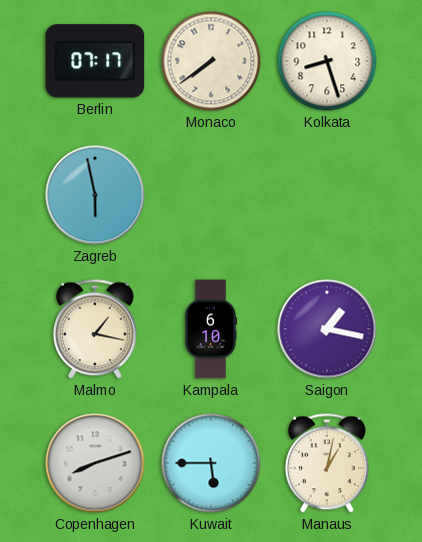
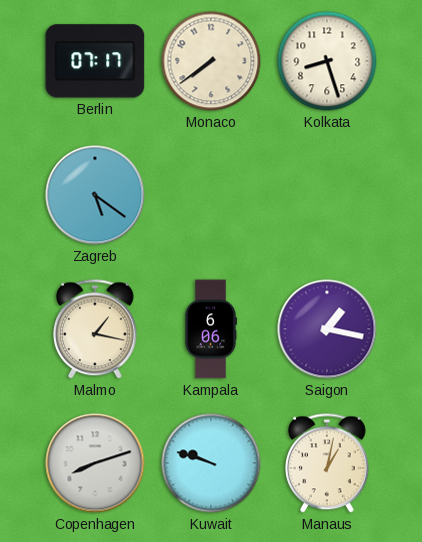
Zagreb: 5:58 -> 5:21 (95, 195)
Kampala: 6:10 -> 6:06 (211, 329)
Kuwait: 5:45 -> 9:48 (211, 463)
